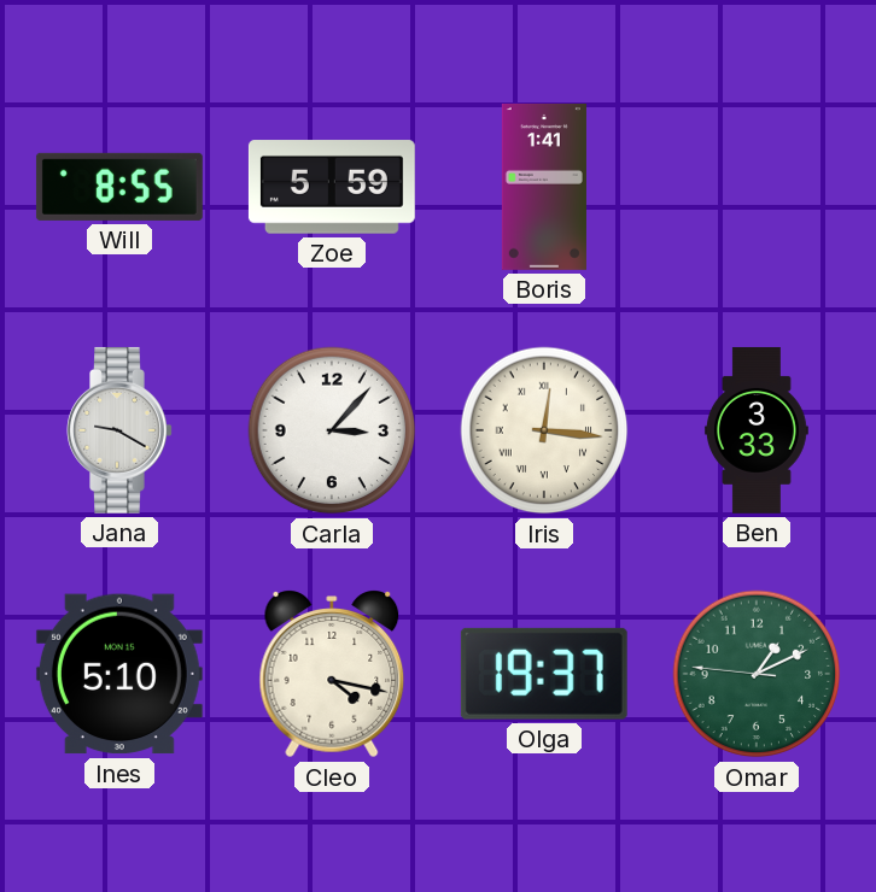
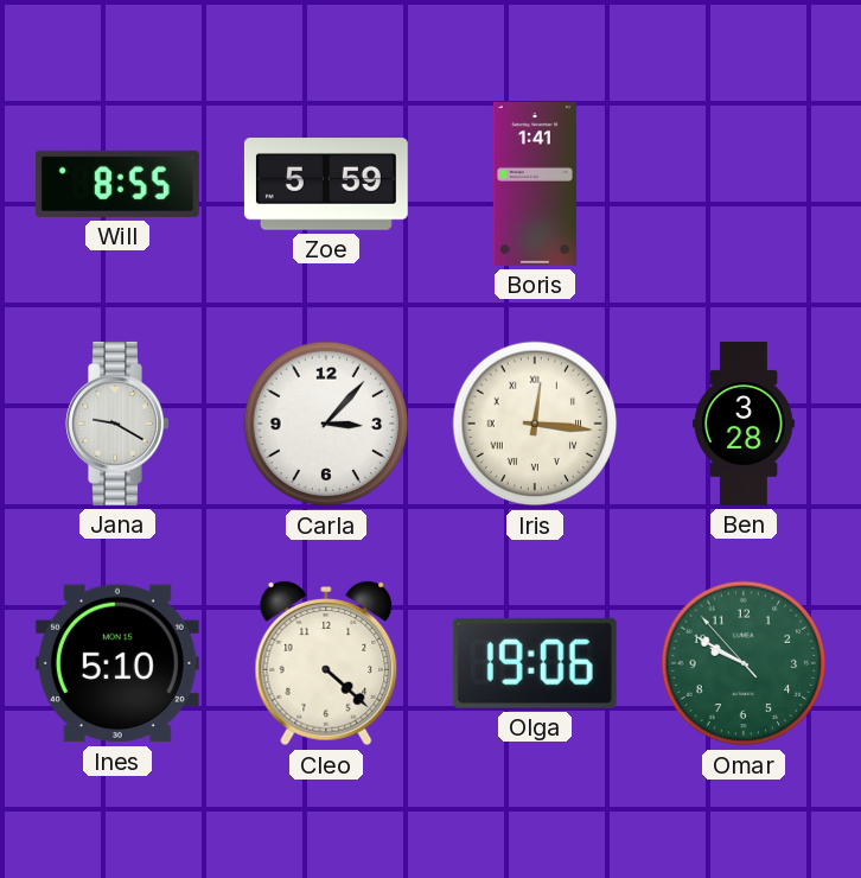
Ben: 3:33 -> 3:28 (744, 424)
Cleo: 4:17 -> 4:22 (326, 663)
Olga: 19:37 -> 19:06 (535, 663)
Omar: 1:10 -> 9:49 (744, 663)
